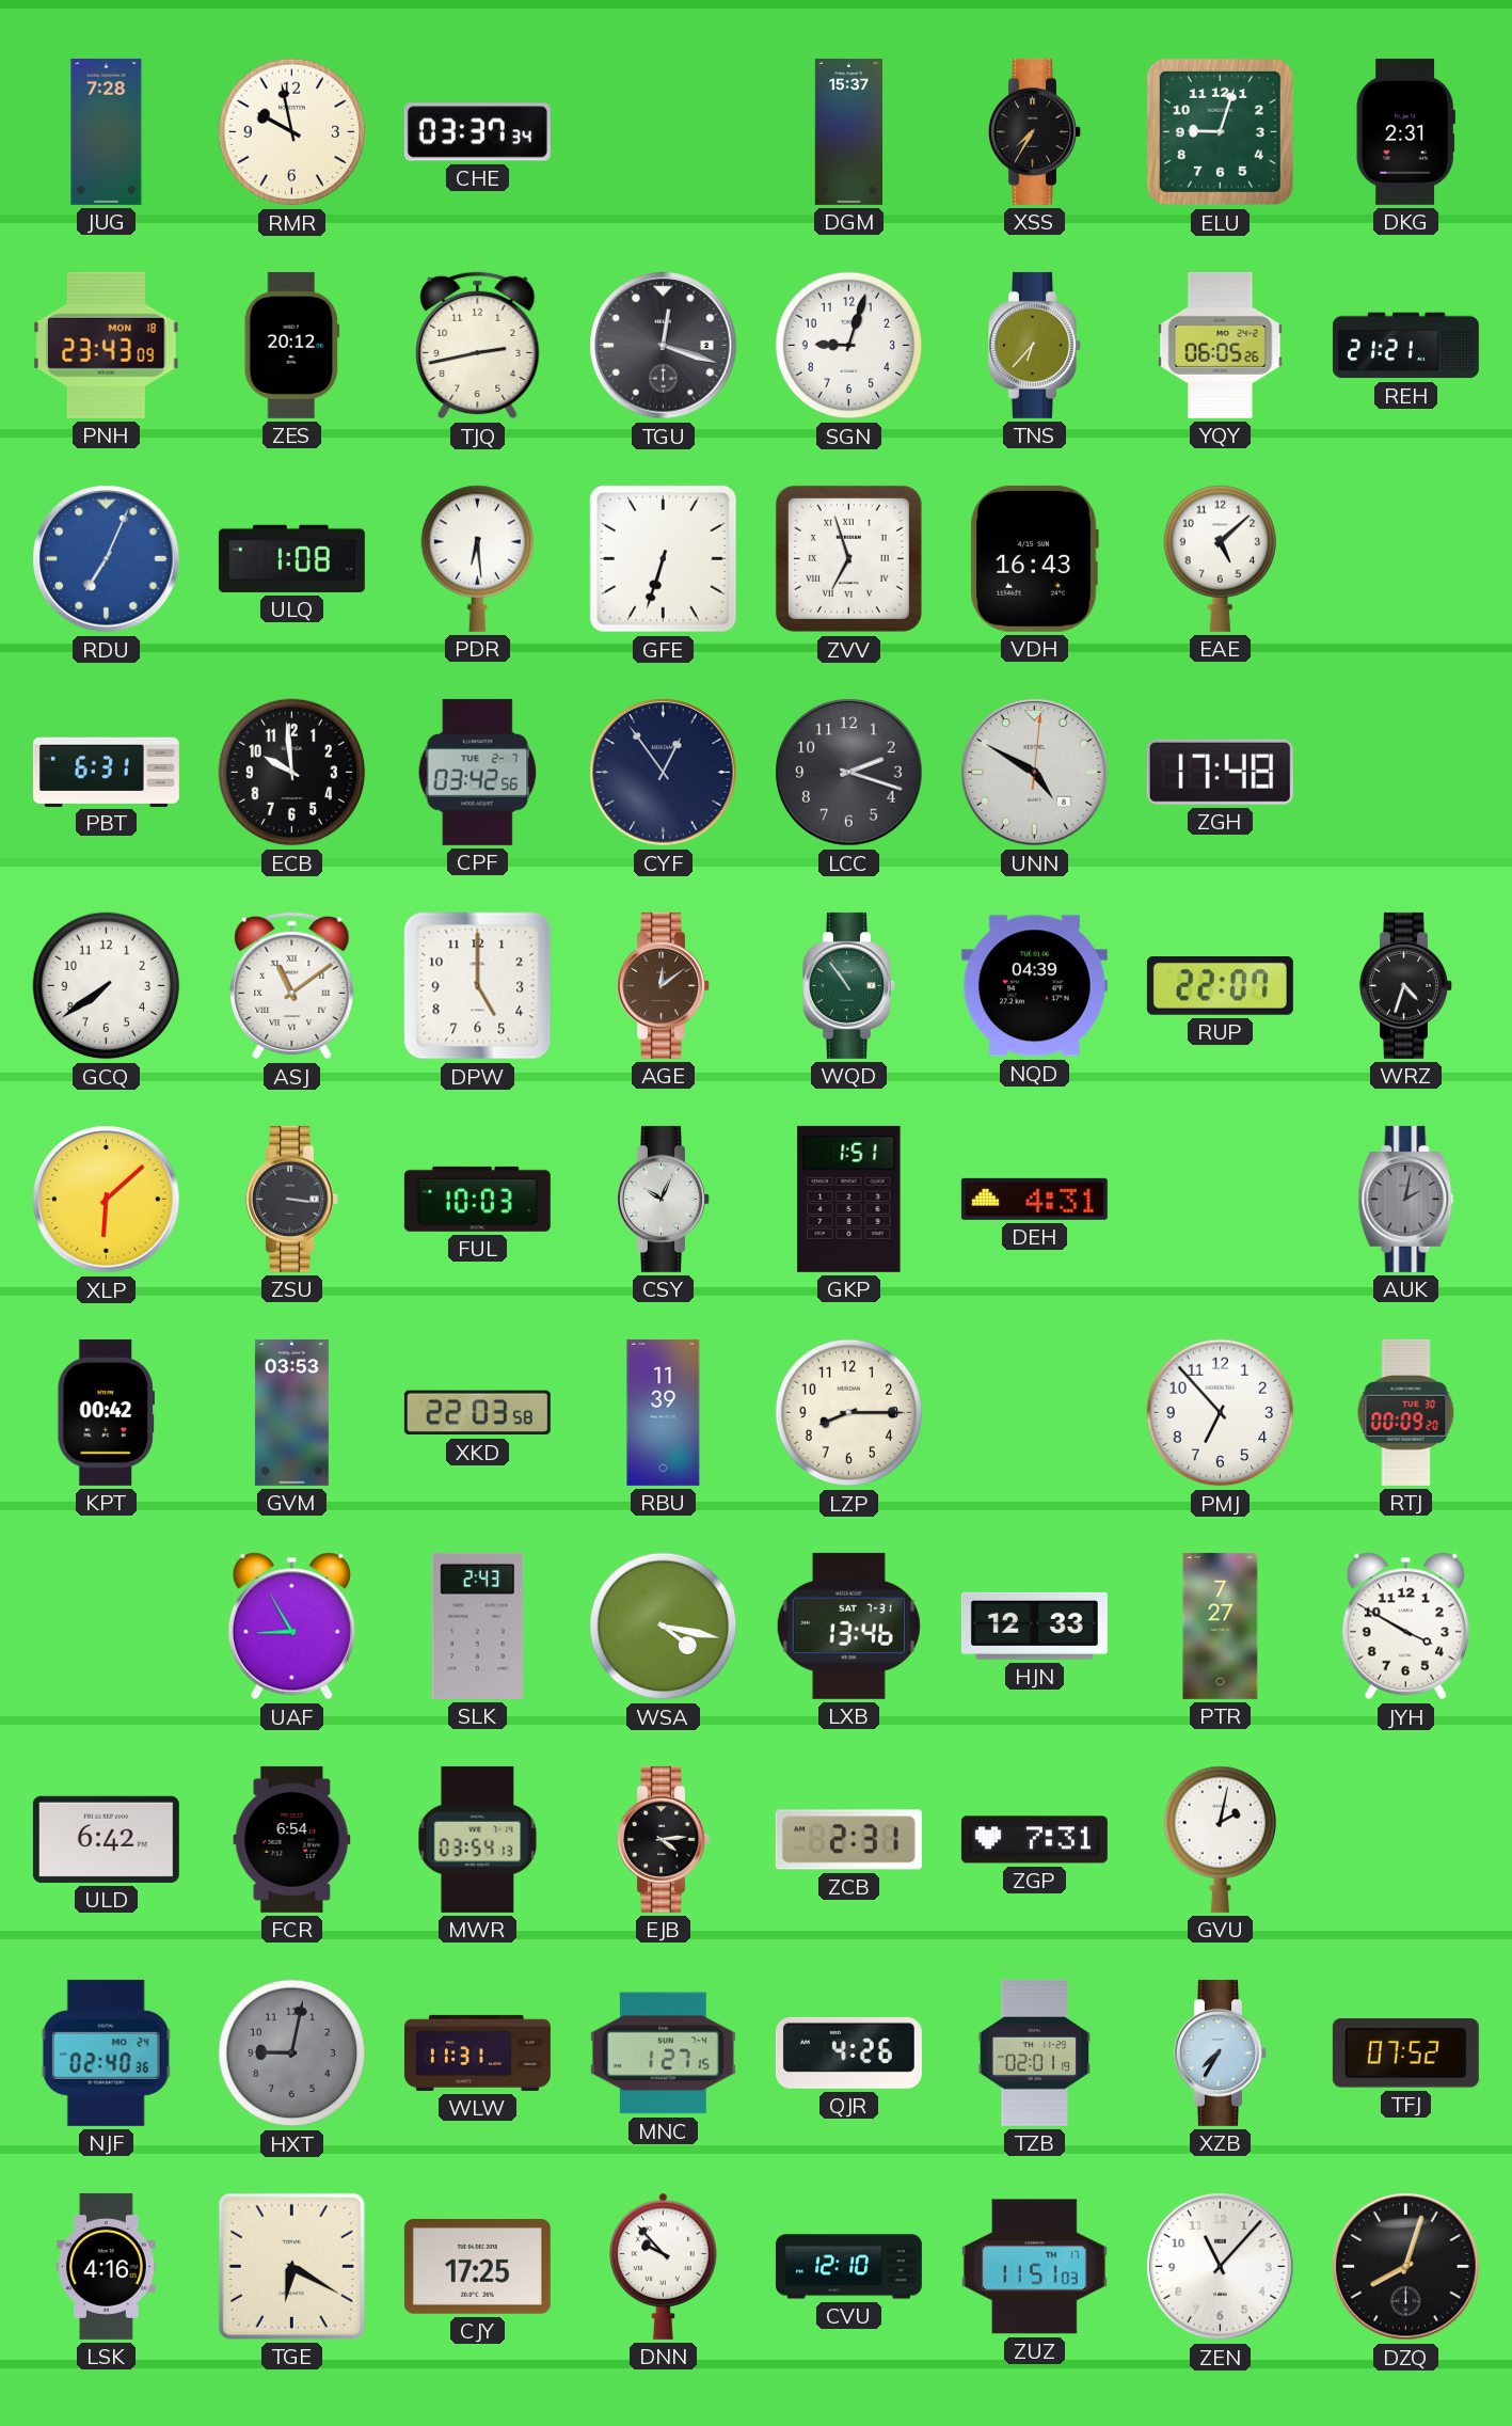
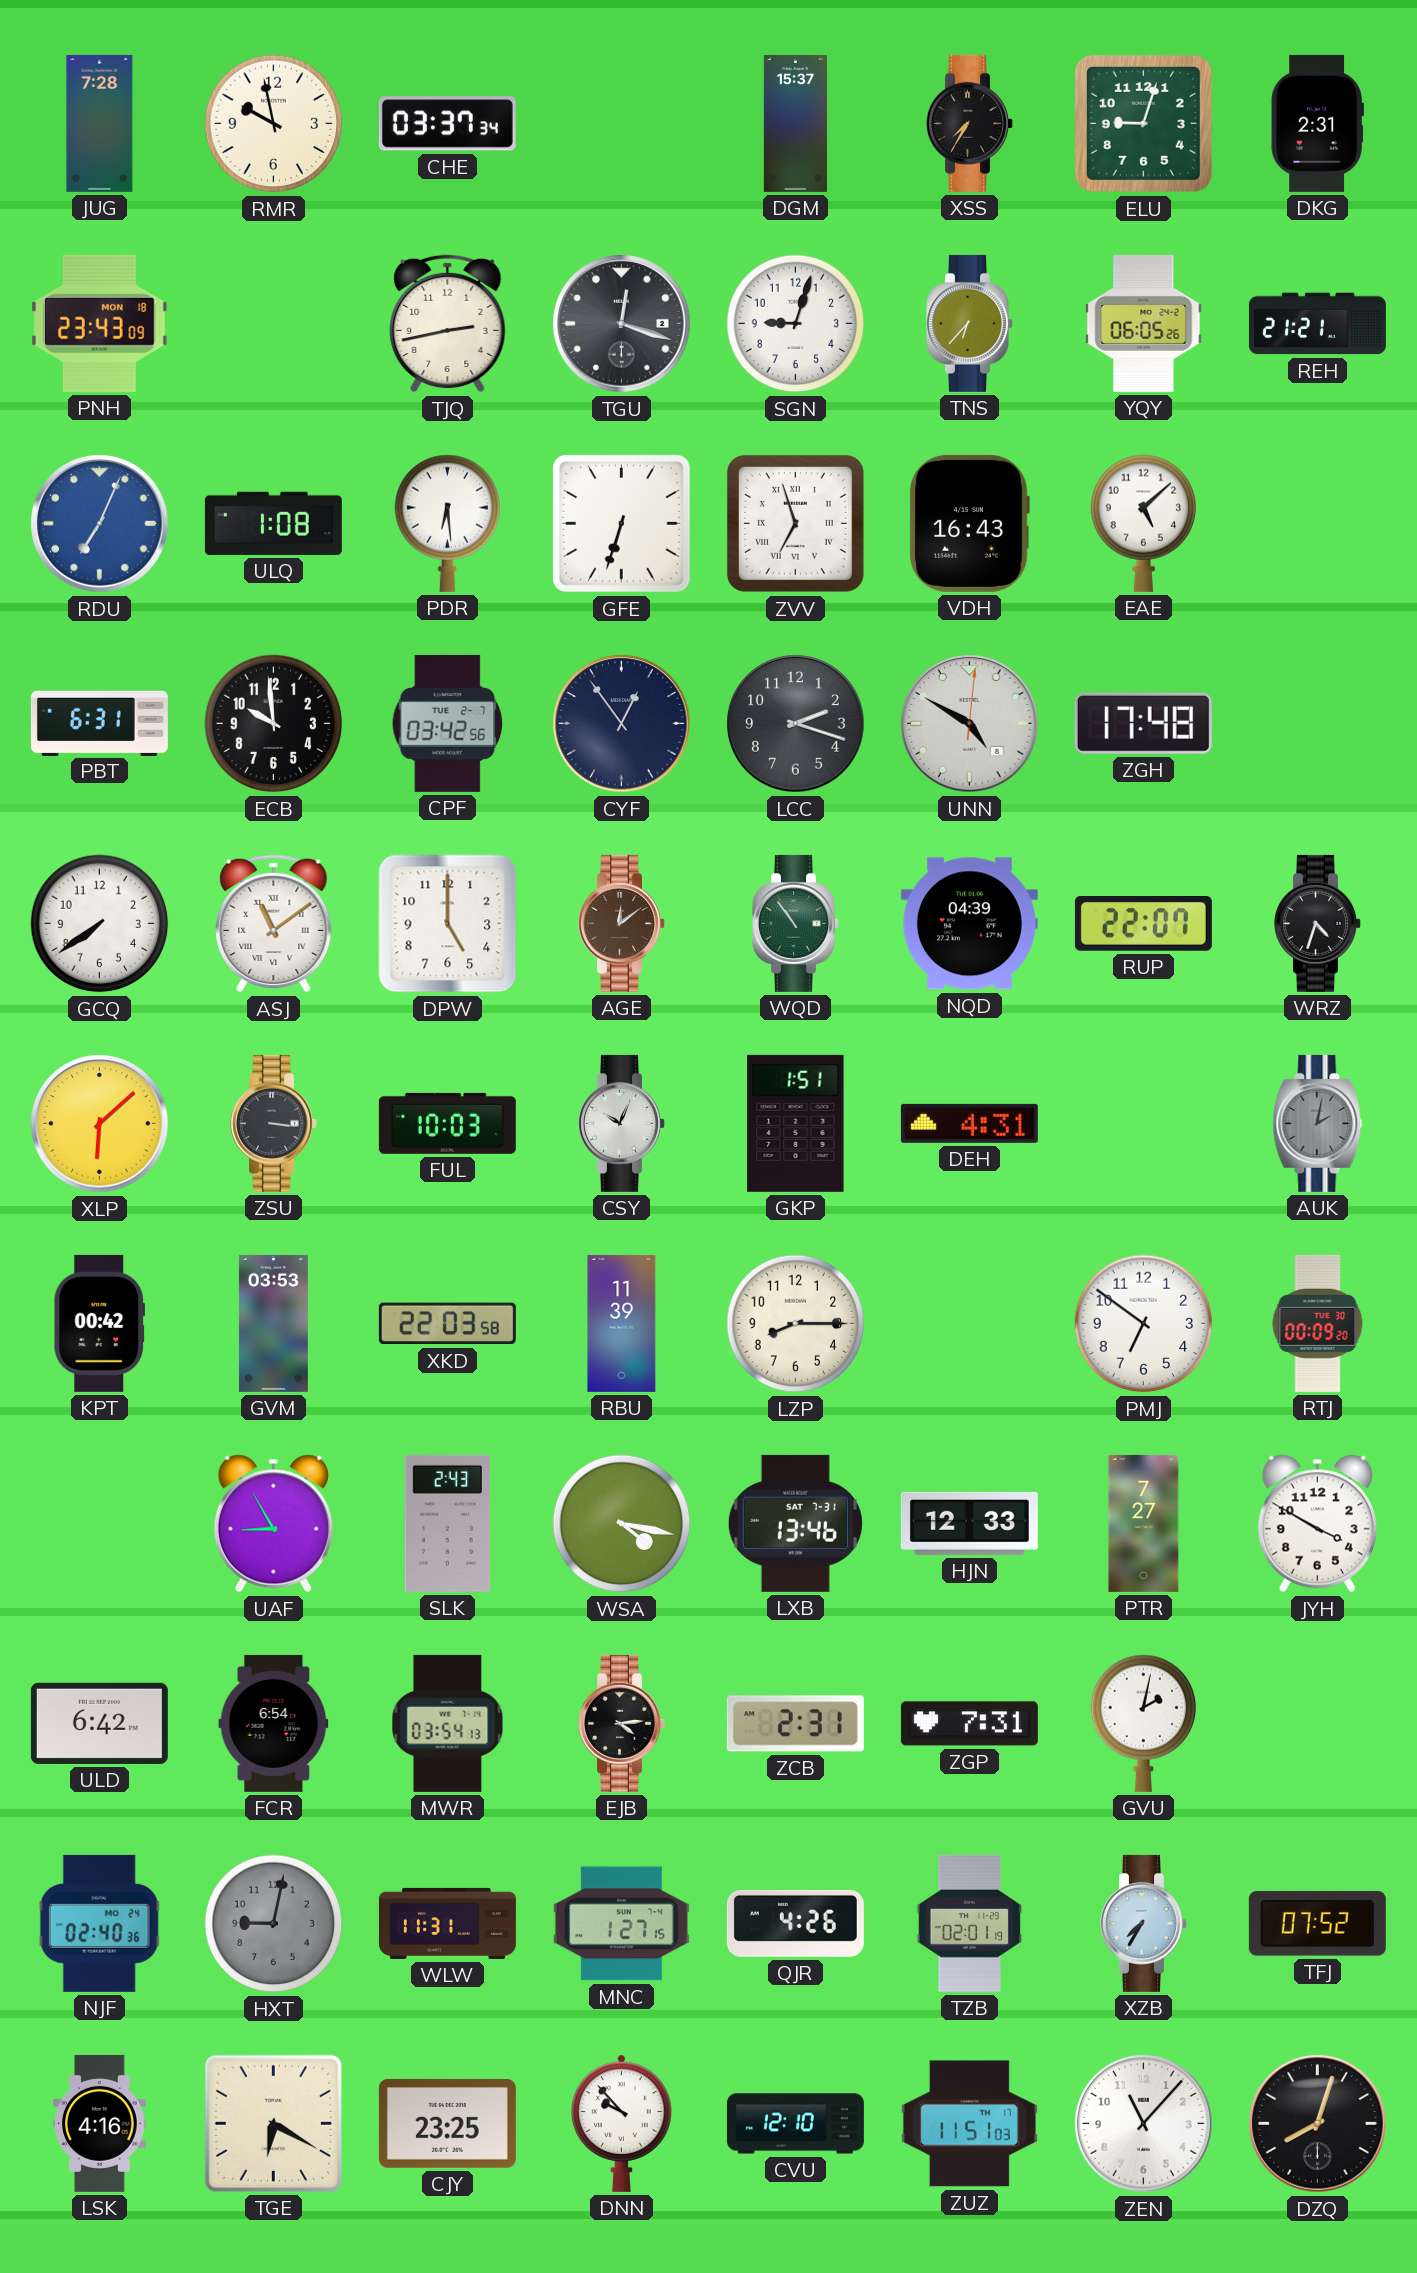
ZES: 20:12 -> none (291, 345)
PMJ: 6:53 -> 6:51 (1144, 1324)
CJY: 17:25 -> 23:25 (447, 2123)
